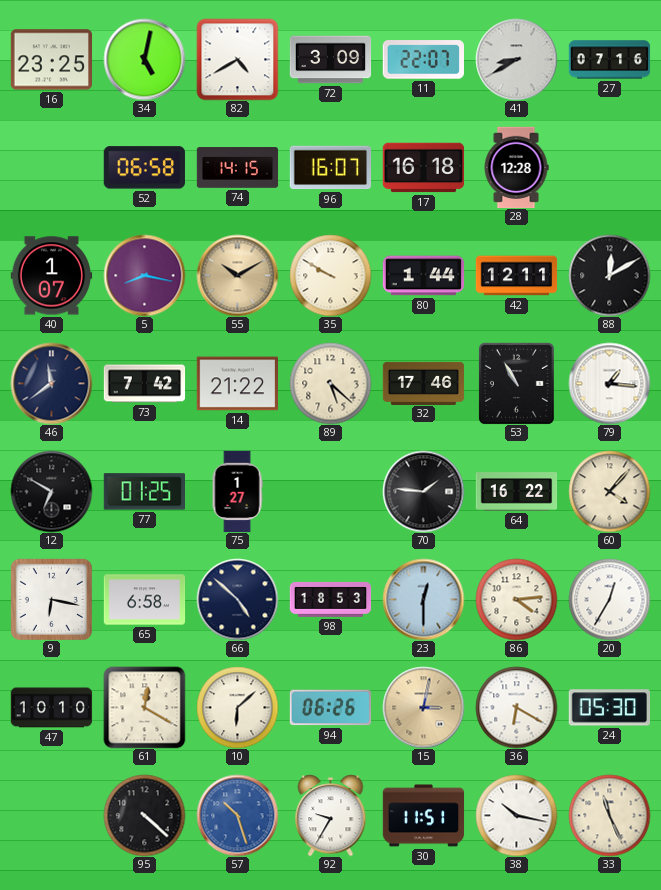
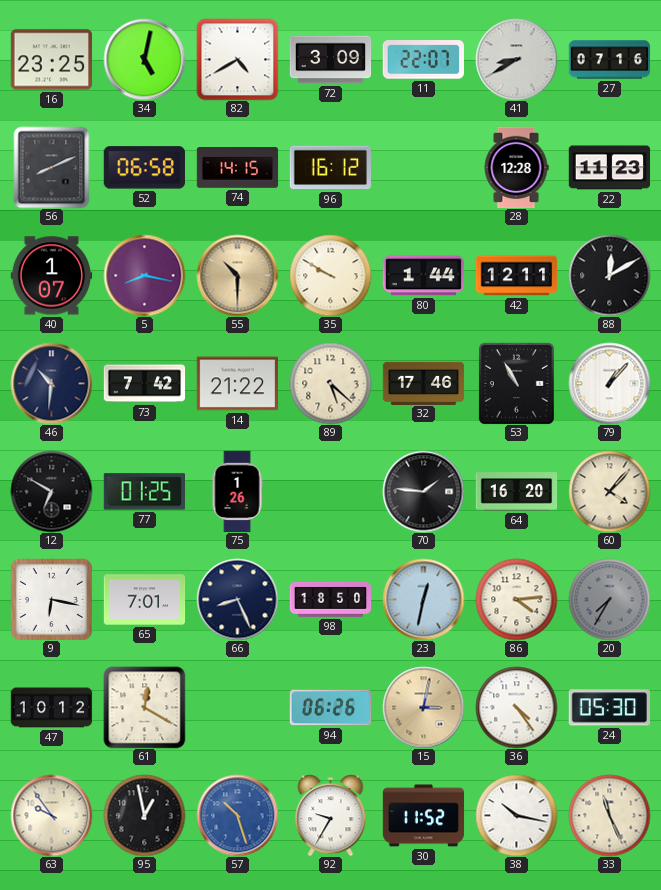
56: none -> 8:11 (52, 167)
96: 16:07 -> 16:12 (330, 168)
17: 16:18 -> none (423, 168)
22: none -> 11:23 (609, 168)
55: 10:10 -> 10:30 (237, 275)
46: 11:39 -> 10:31 (51, 383)
79: 1:16 -> 1:07 (609, 383)
75: 1:27 -> 1:26 (237, 491)
64: 16:22 -> 16:20 (516, 492)
65: 6:58 -> 7:01 (144, 600)
66: 4:52 -> 8:26 (237, 599)
98: 18:53 -> 18:50 (330, 599)
23: 12:30 -> 12:32 (423, 599)
20: 12:35 -> 7:35 (609, 599)
20 dial: white -> grey (609, 599)
47: 10:10 -> 10:12 (51, 708)
10: 6:08 -> none (237, 707)
36: 6:20 -> 4:24 (516, 707)
63: none -> 9:54 (51, 815)
95: 4:22 -> 12:58 (144, 815)
30: 11:51 -> 11:52 (423, 816)
